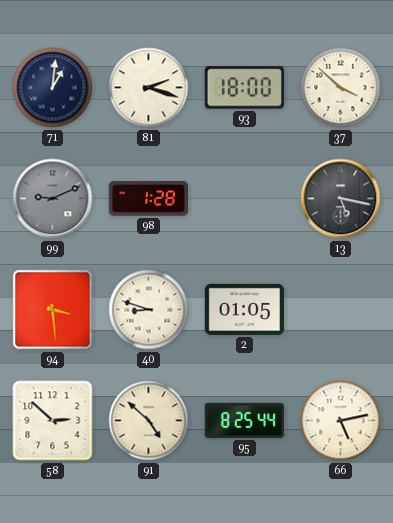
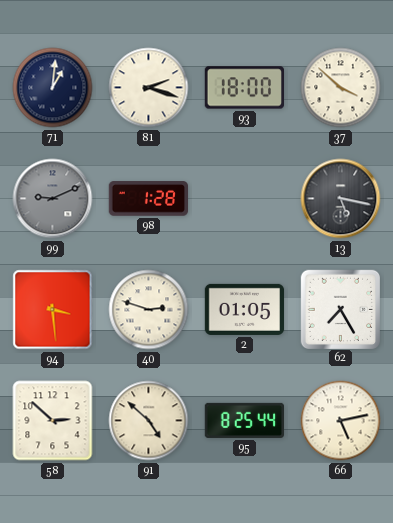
40: 8:48 -> 2:48 (149, 310)
62: none -> 7:25 (340, 309)
